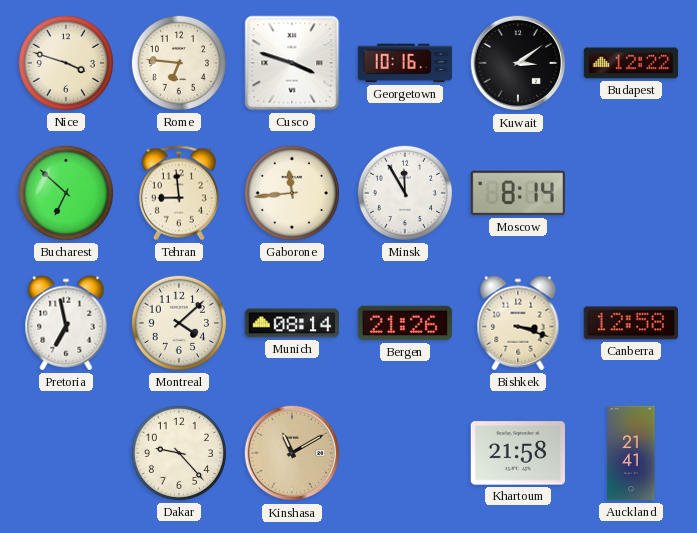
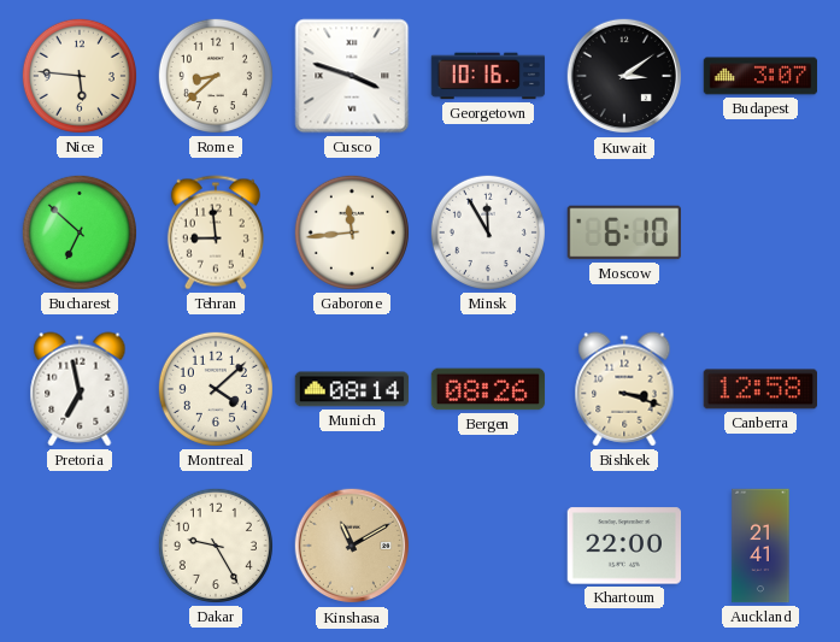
Nice: 3:48 -> 5:46 (80, 76)
Rome: 6:46 -> 8:38 (216, 76)
Budapest: 12:22 -> 3:07 (760, 76)
Moscow: 8:14 -> 6:10 (623, 232)
Bergen: 21:26 -> 08:26 (488, 389)
Dakar: 9:23 -> 9:25 (216, 546)
Khartoum: 21:58 -> 22:00 (623, 546)
